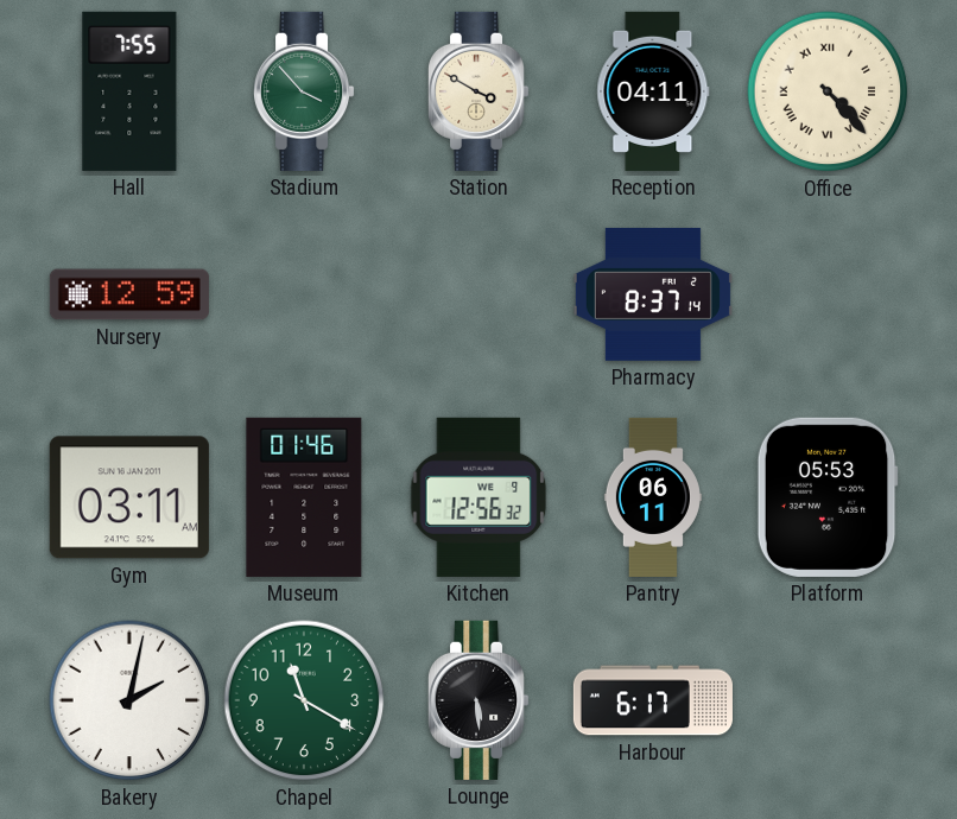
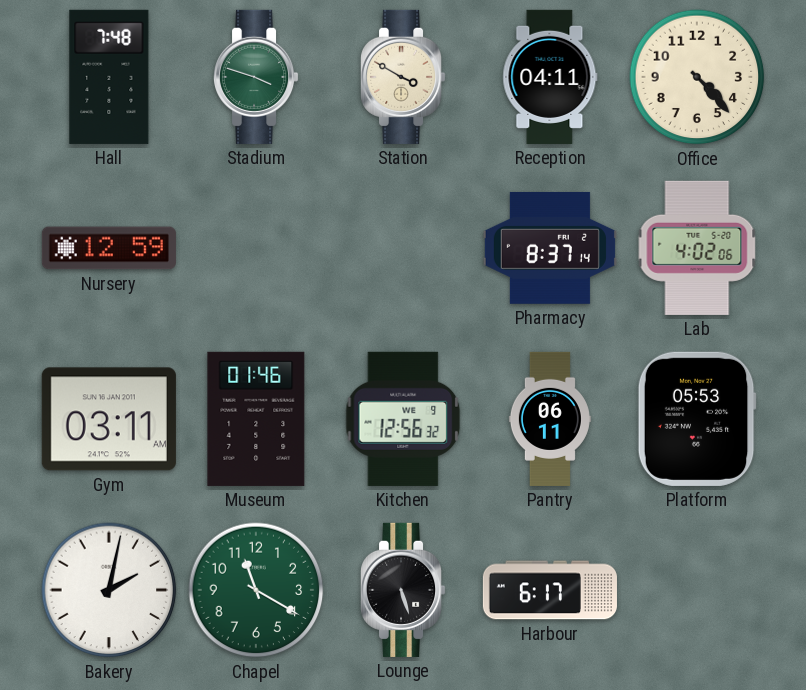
Hall: 7:55 -> 7:48 (109, 77)
Stadium: 3:53 -> 3:48 (257, 77)
Office numerals: Roman -> Arabic (697, 77)
Lab: none -> 4:02 (697, 248)
Lounge: 5:29 -> 5:27 (404, 590)
